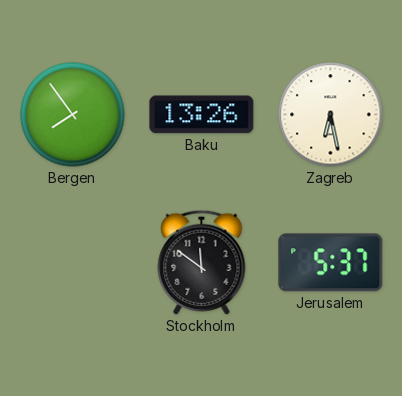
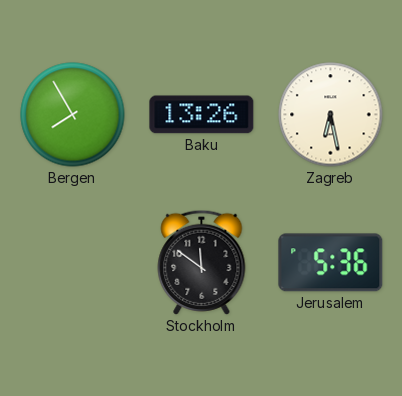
Bergen: 7:54 -> 7:55 (73, 115)
Jerusalem: 5:37 -> 5:36 (331, 263)
